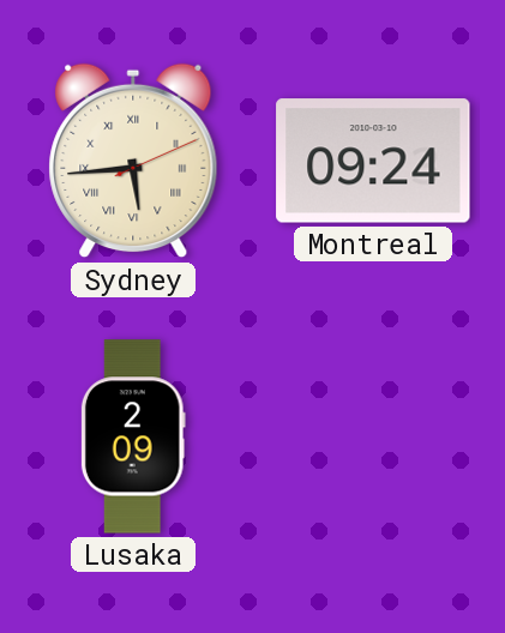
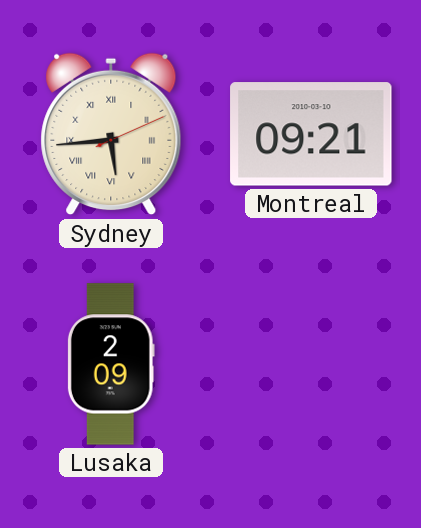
Montreal: 09:24 -> 09:21 (311, 134)
